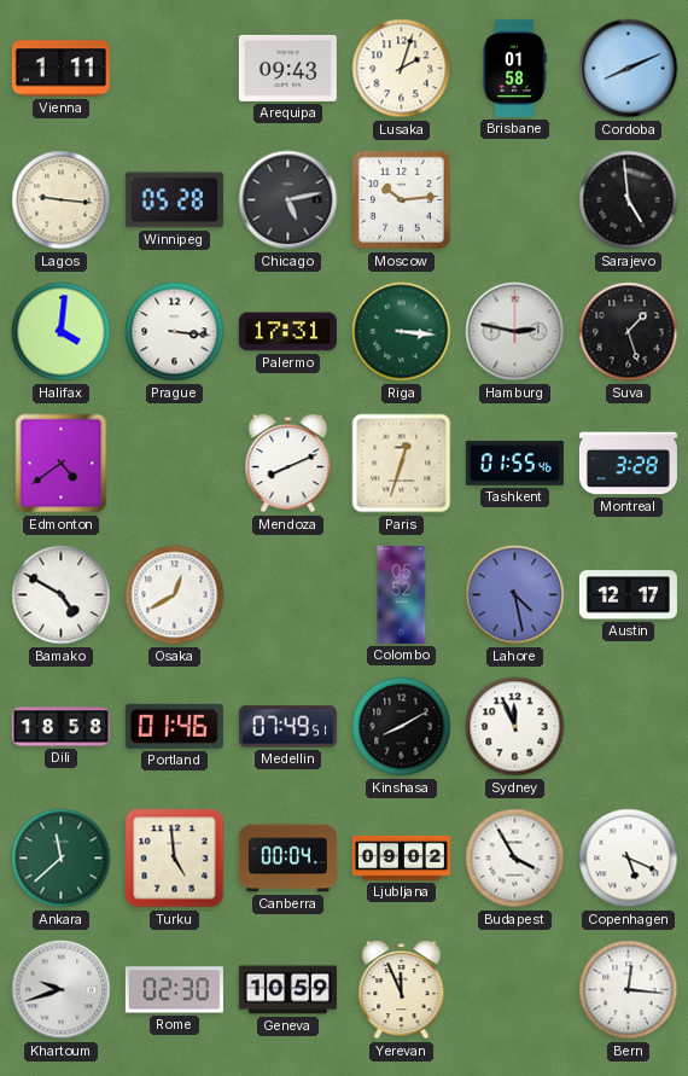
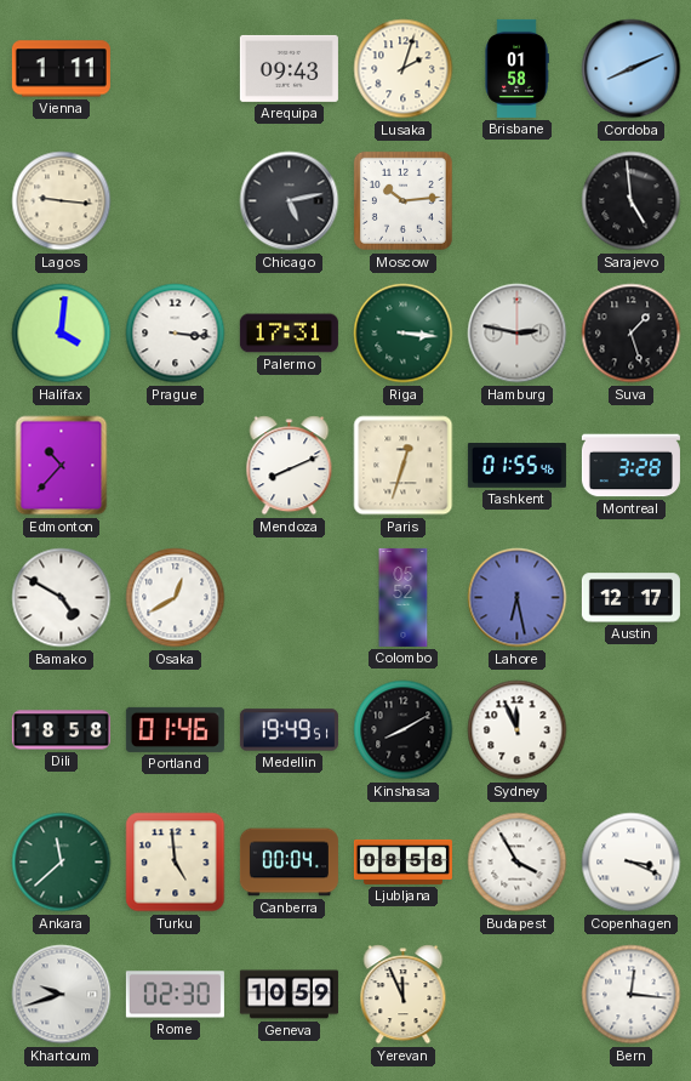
Winnipeg: 05:28 -> none (174, 200)
Edmonton: 4:39 -> 10:37 (62, 466)
Lahore: 4:28 -> 6:28 (518, 598)
Medellin: 07:49 -> 19:49 (289, 730)
Ljubljana: 09:02 -> 08:58 (402, 861)
Copenhagen: 5:19 -> 3:19 (632, 863)
